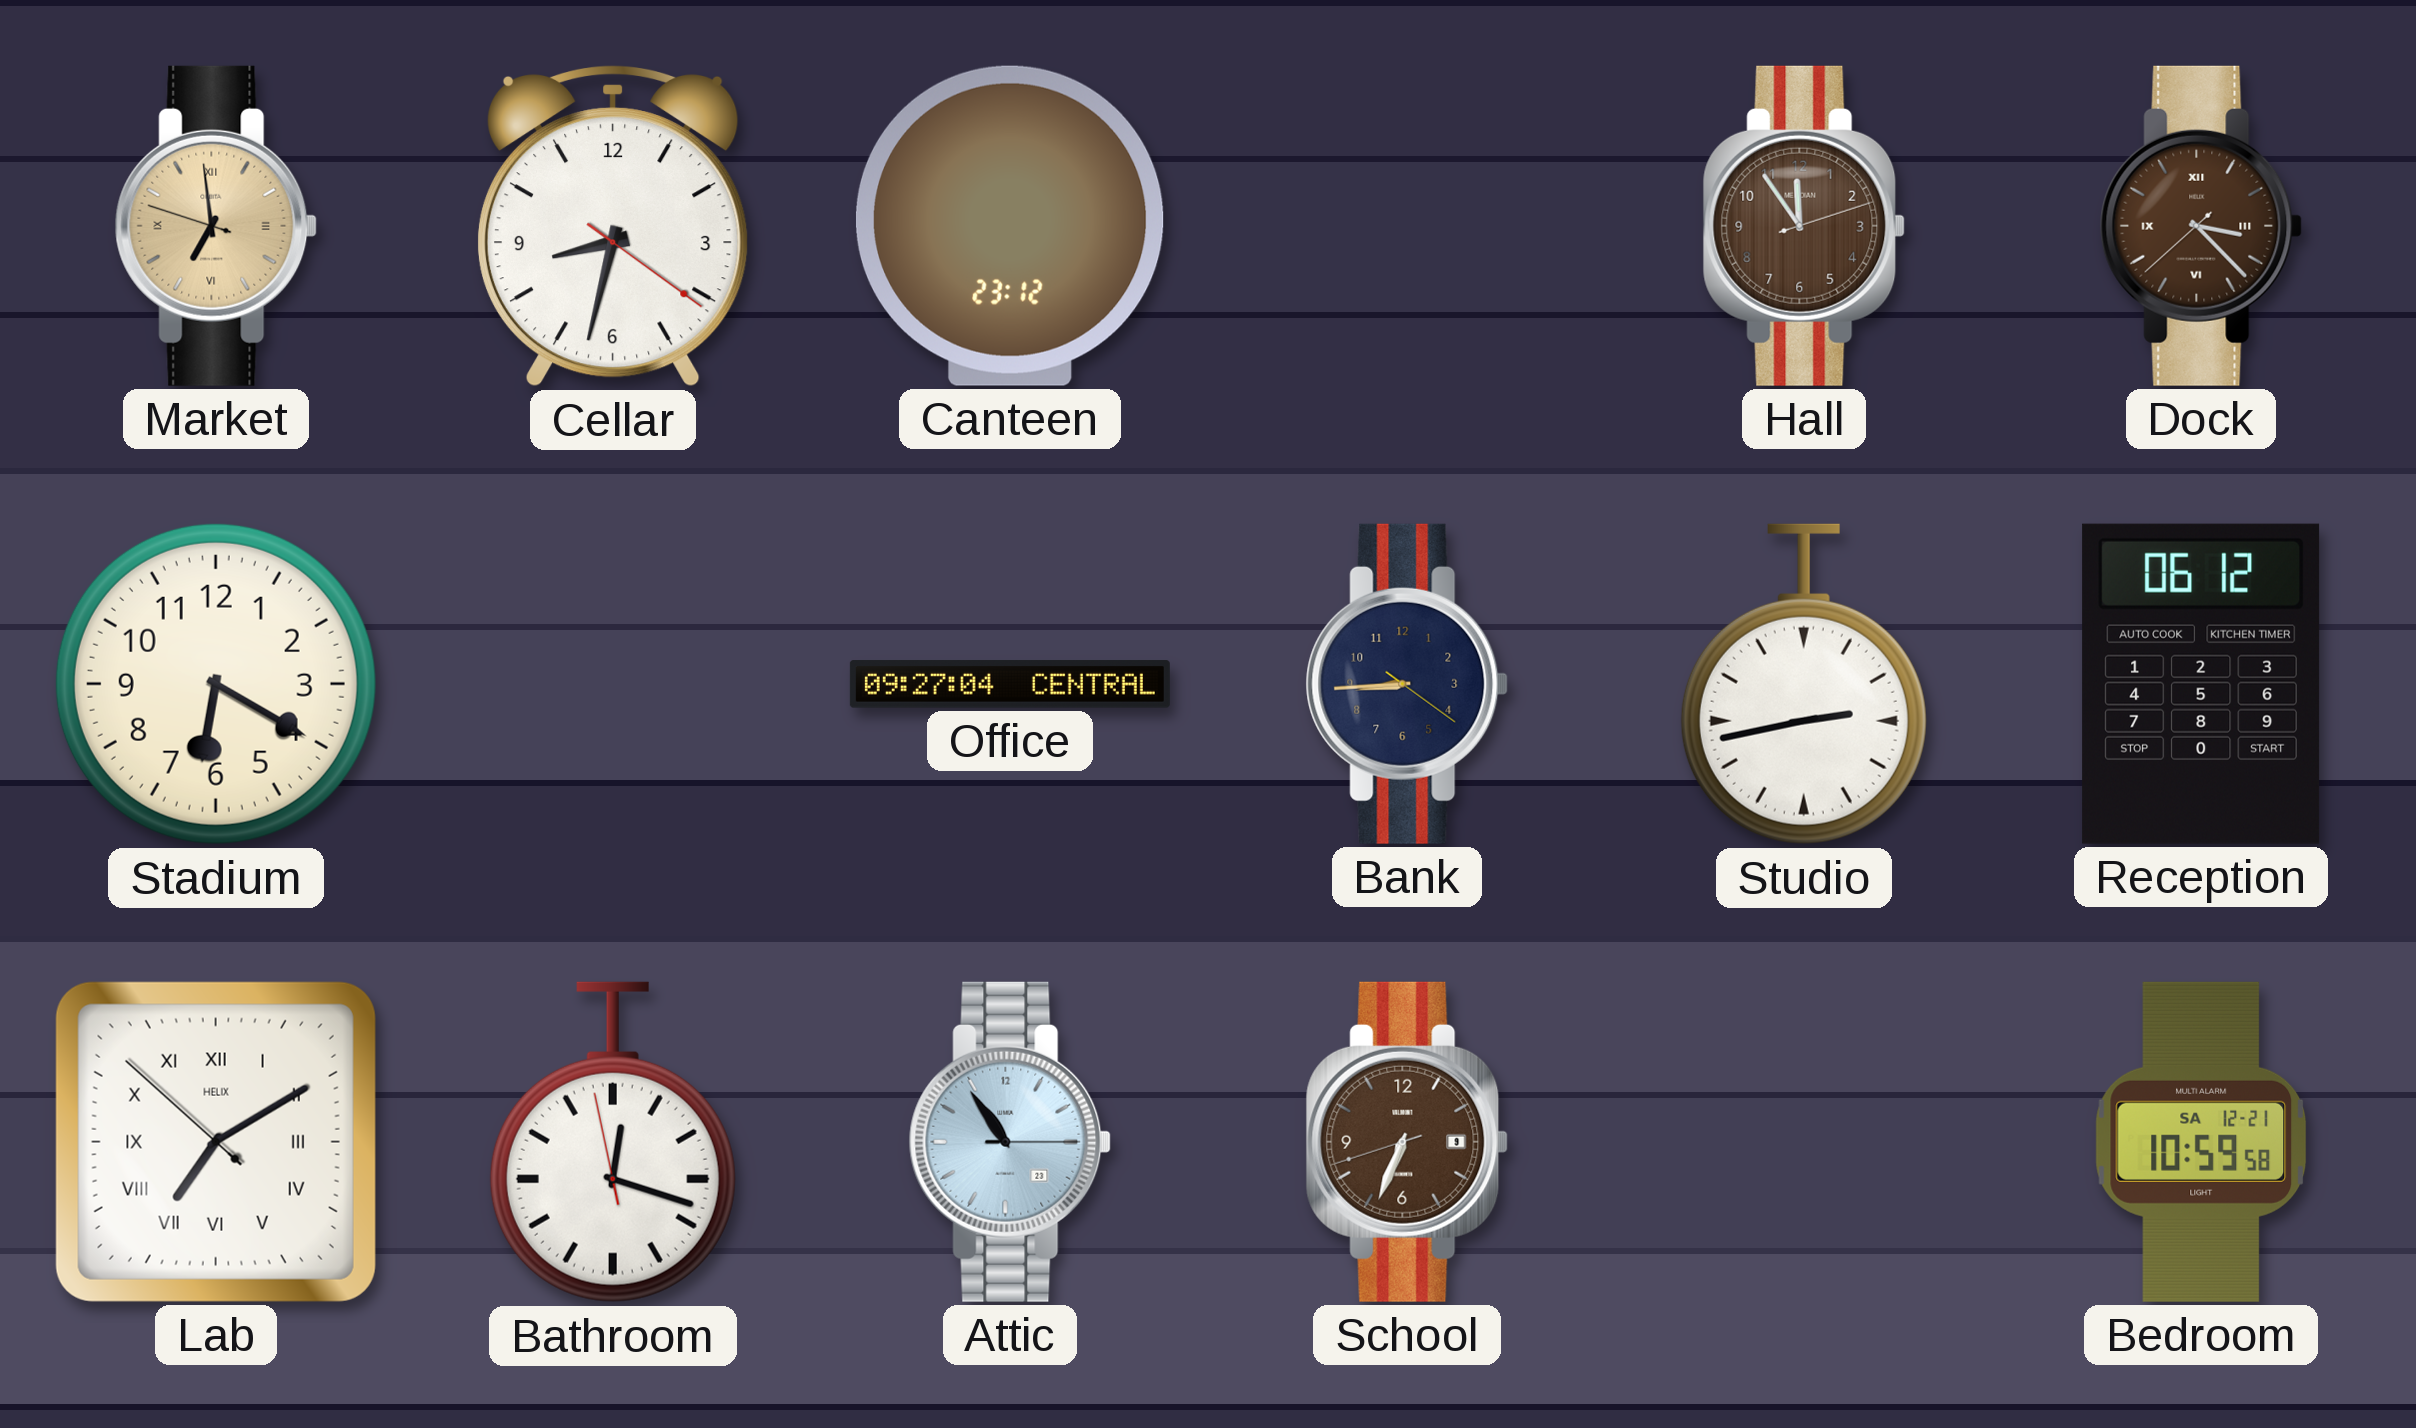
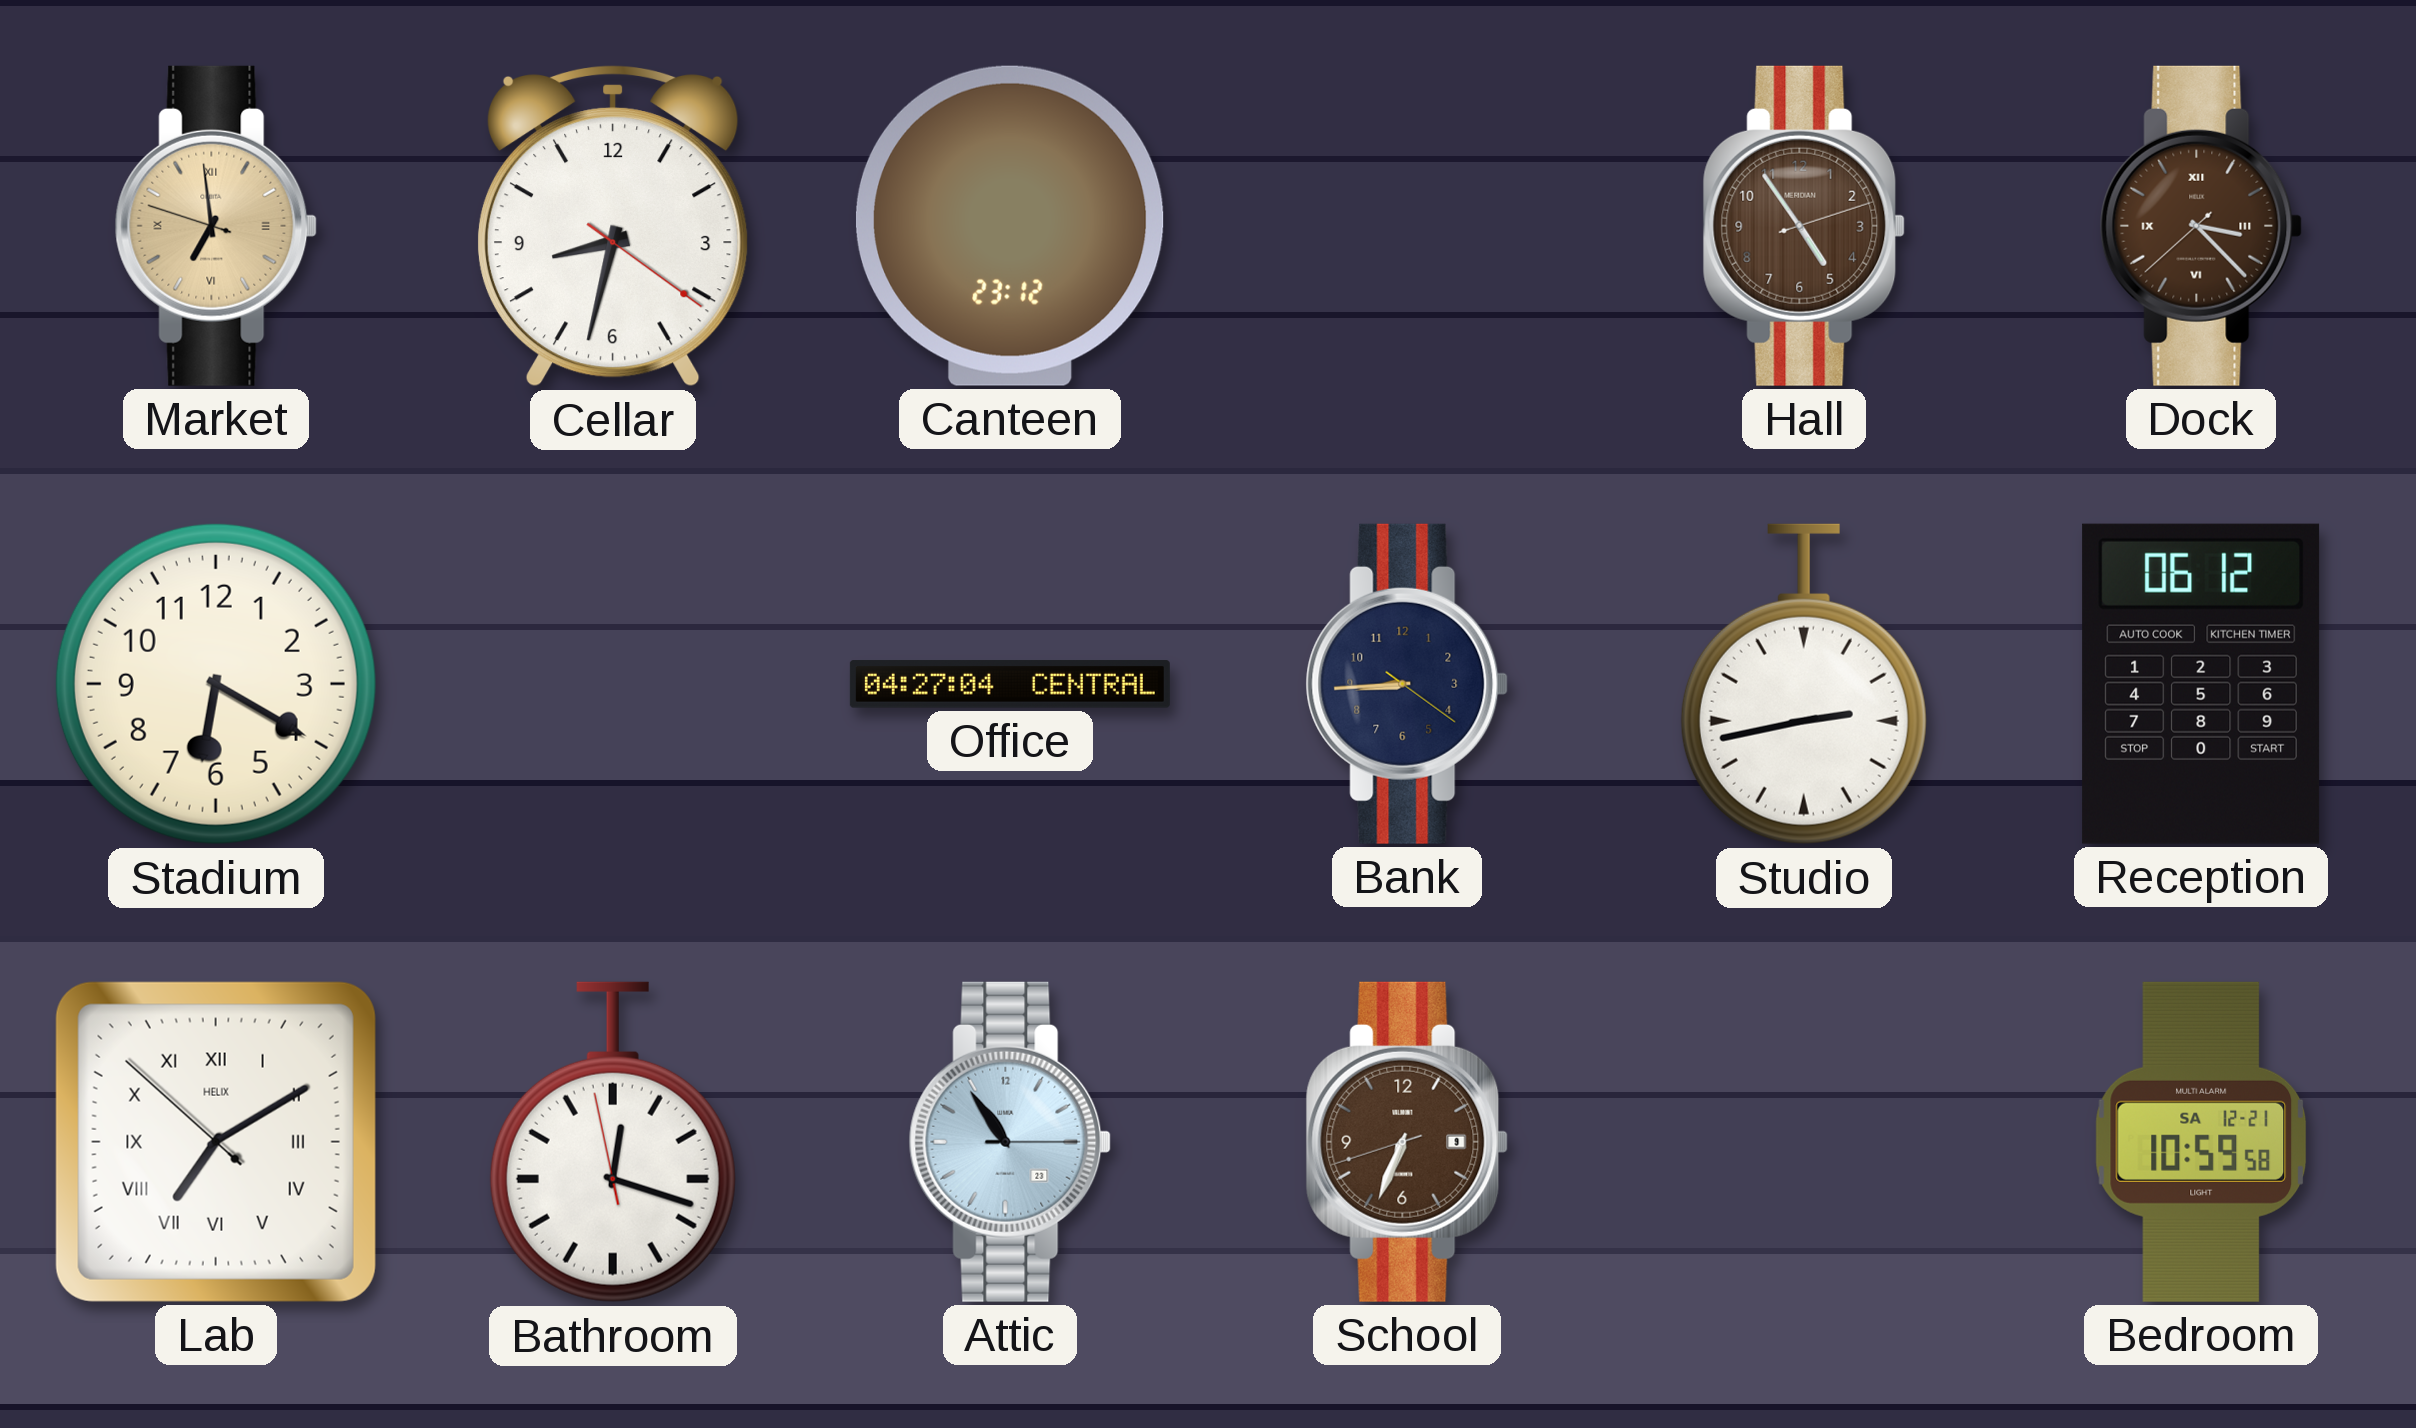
Hall: 11:54 -> 4:54 (1804, 226)
Office: 09:27 -> 04:27 (1010, 684)
